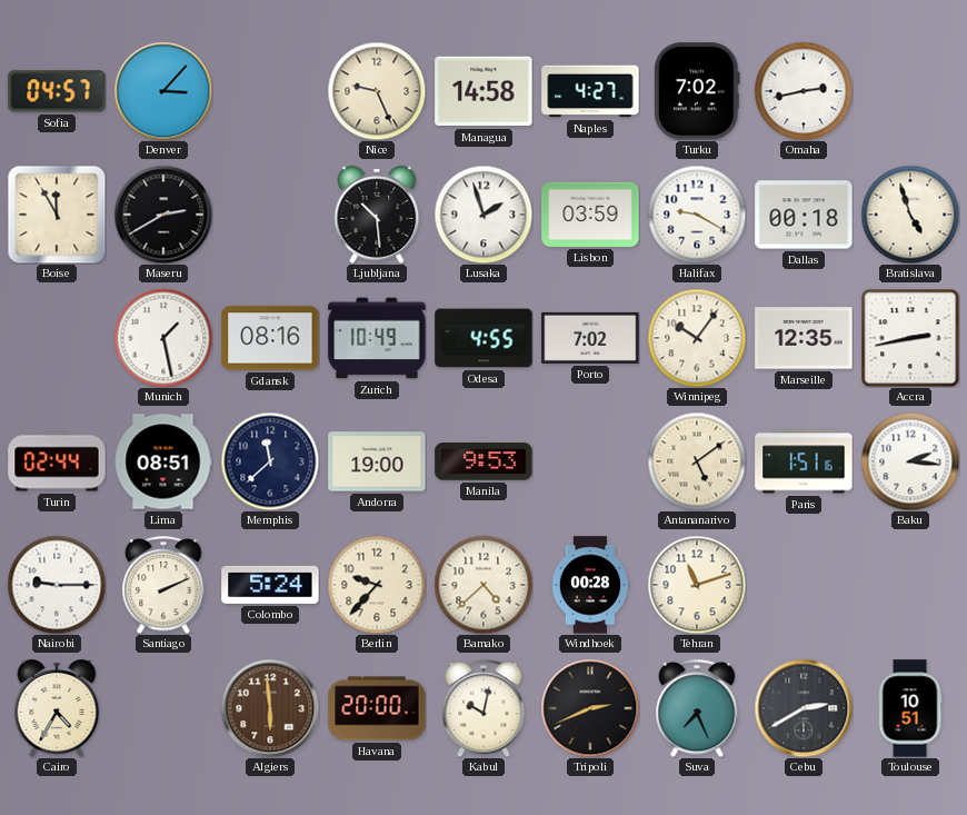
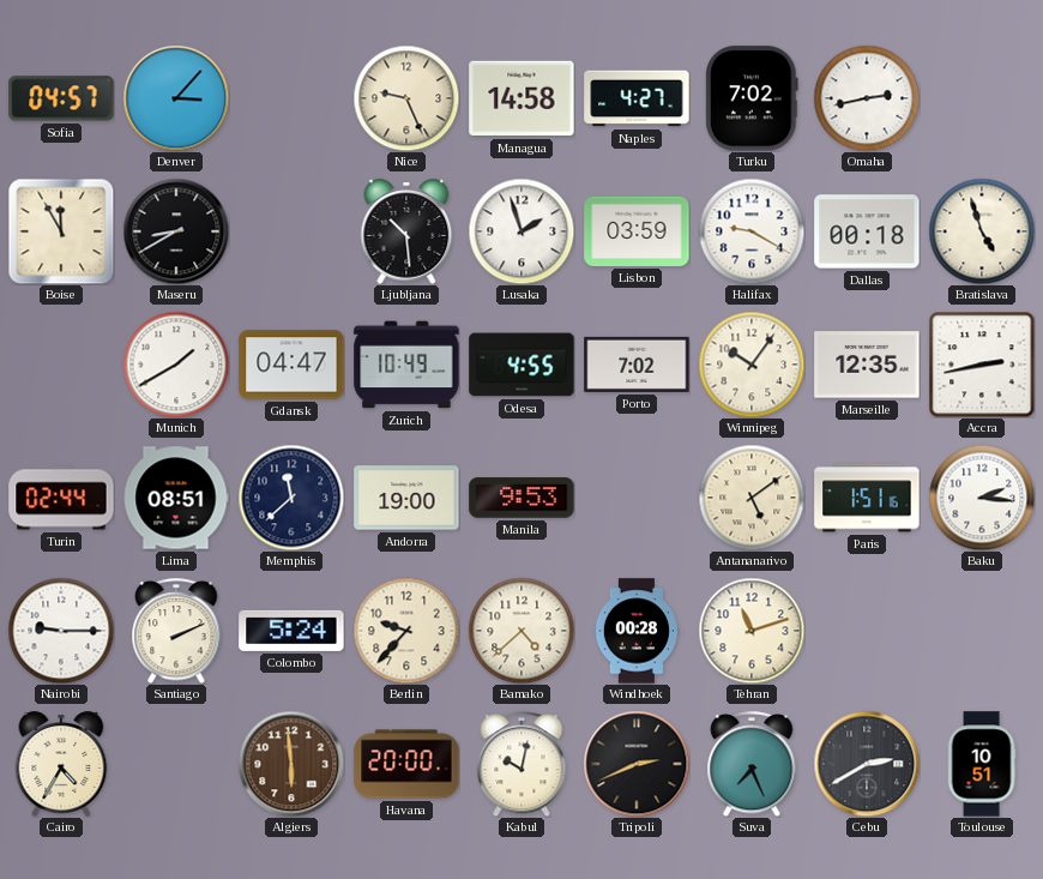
Maseru: 2:40 -> 8:40 (176, 231)
Munich: 1:28 -> 1:40 (176, 365)
Gdansk: 08:16 -> 04:47 (291, 365)
